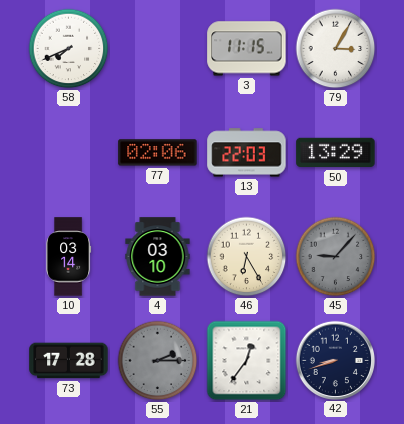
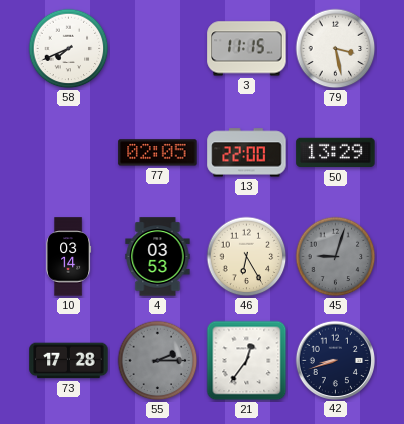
79: 3:05 -> 3:28 (336, 49)
77: 02:06 -> 02:05 (158, 153)
13: 22:03 -> 22:00 (247, 153)
4: 03:10 -> 03:53 (158, 257)
45: 9:07 -> 9:03 (336, 257)
